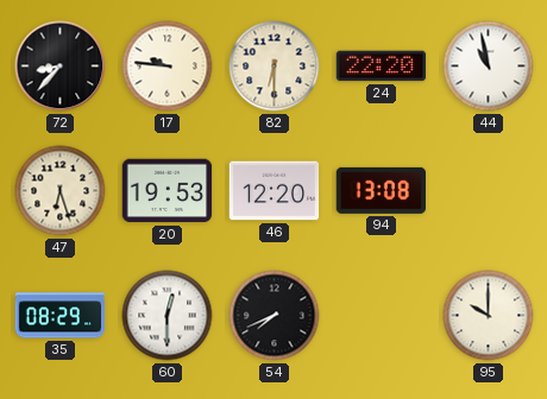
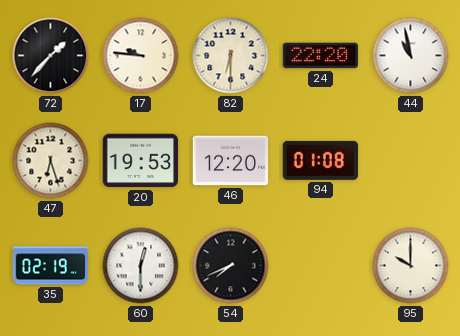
72: 8:37 -> 1:37 (51, 56)
94: 13:08 -> 01:08 (320, 160)
35: 08:29 -> 02:19 (51, 266)
